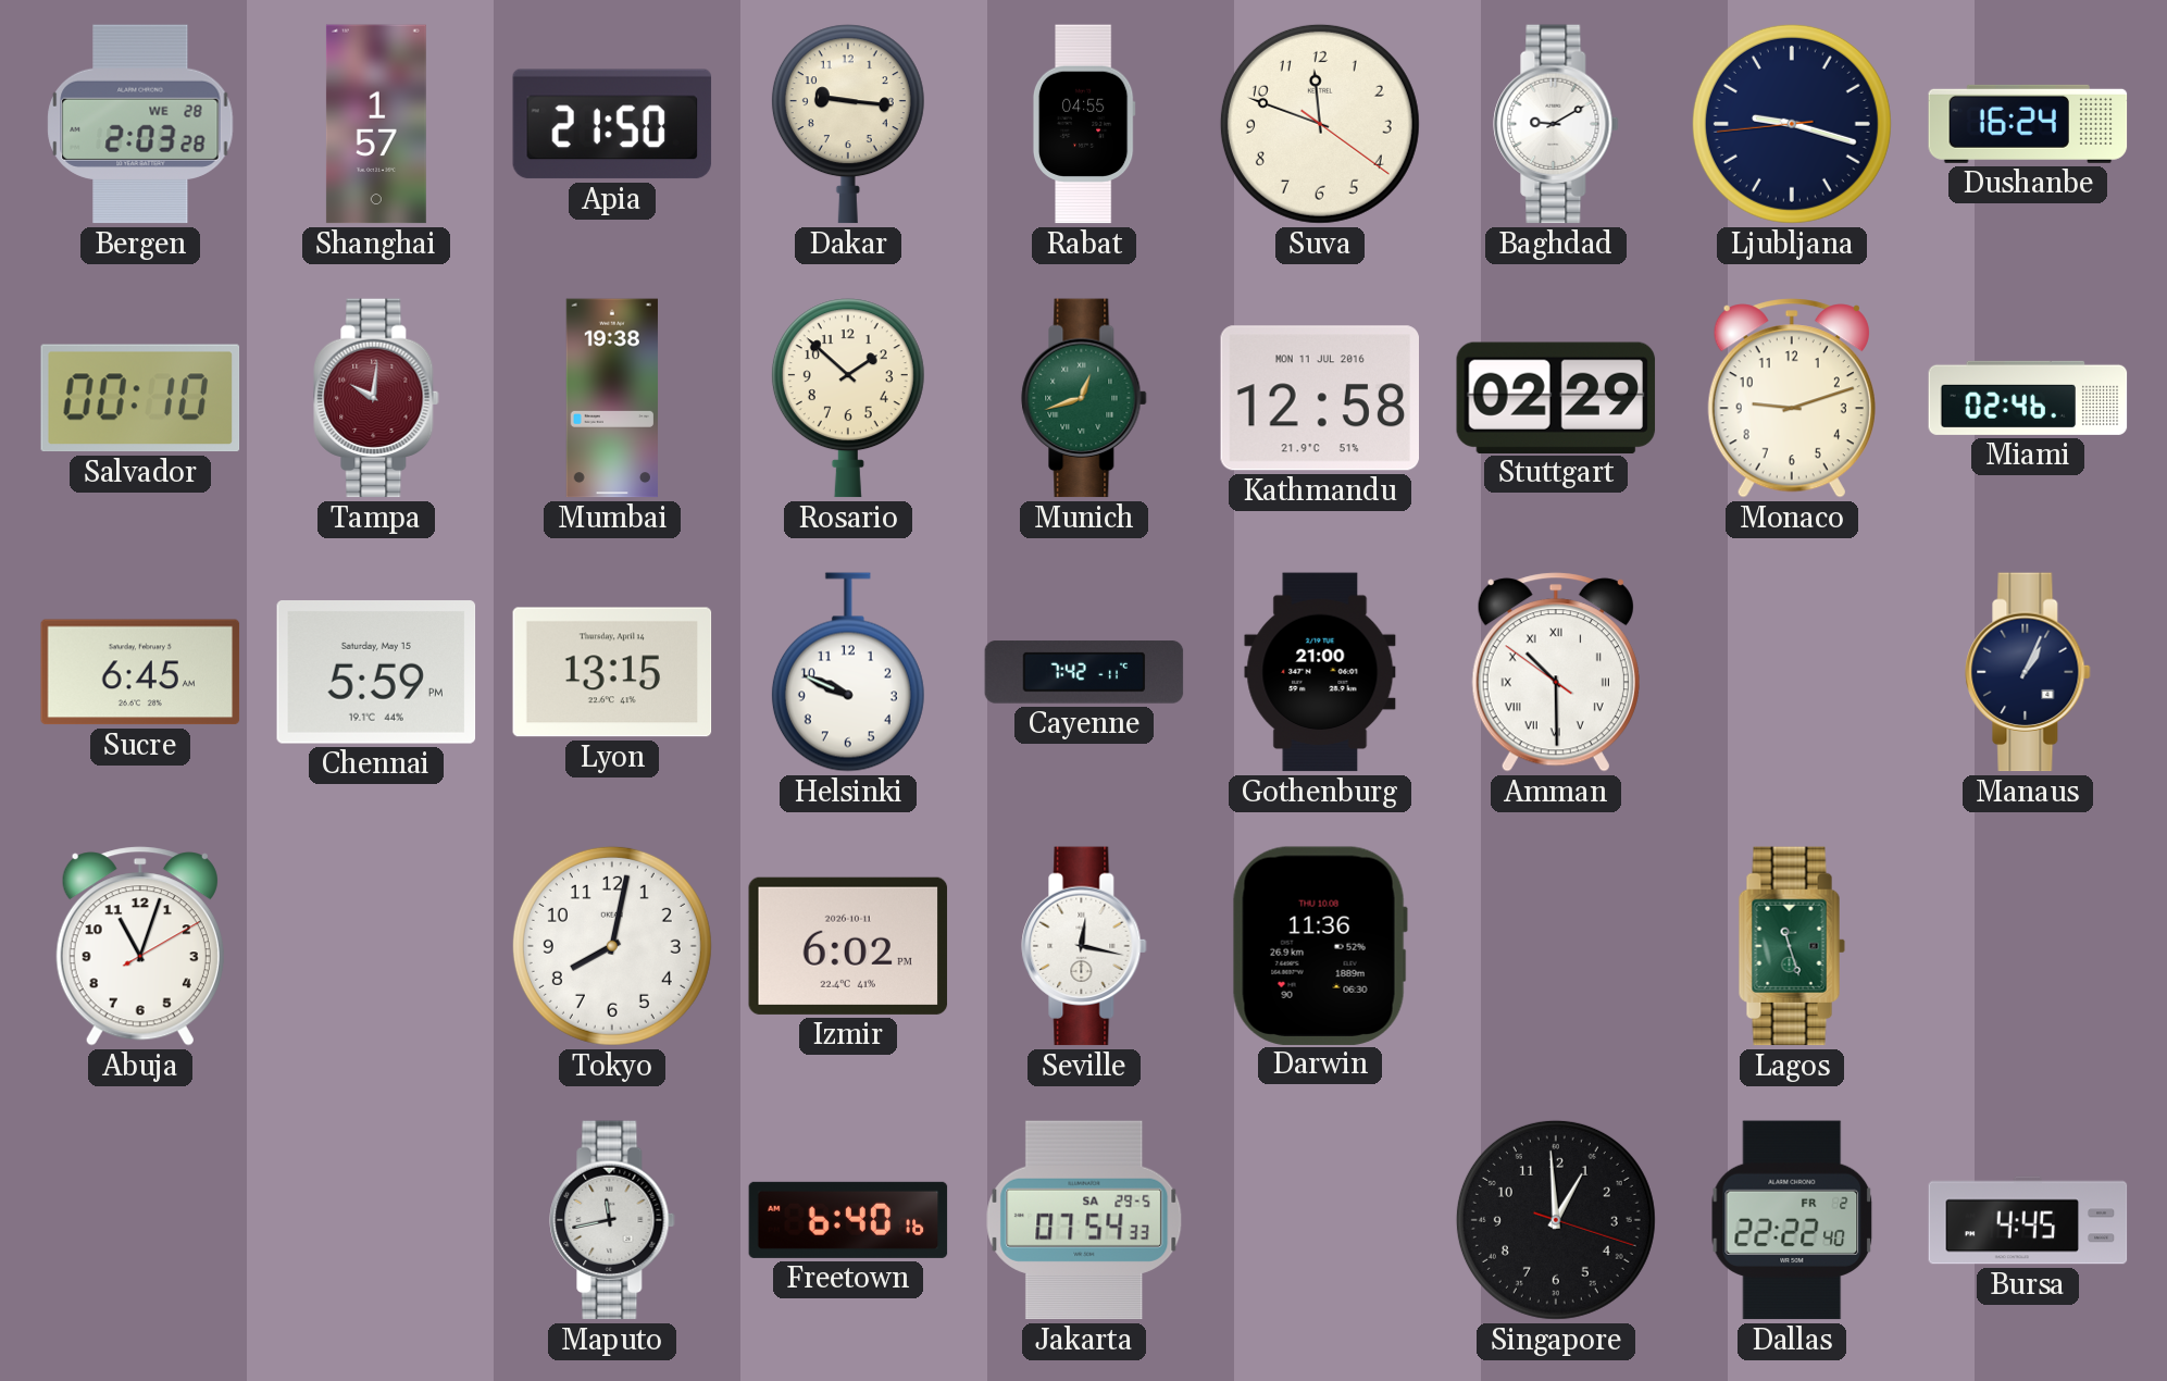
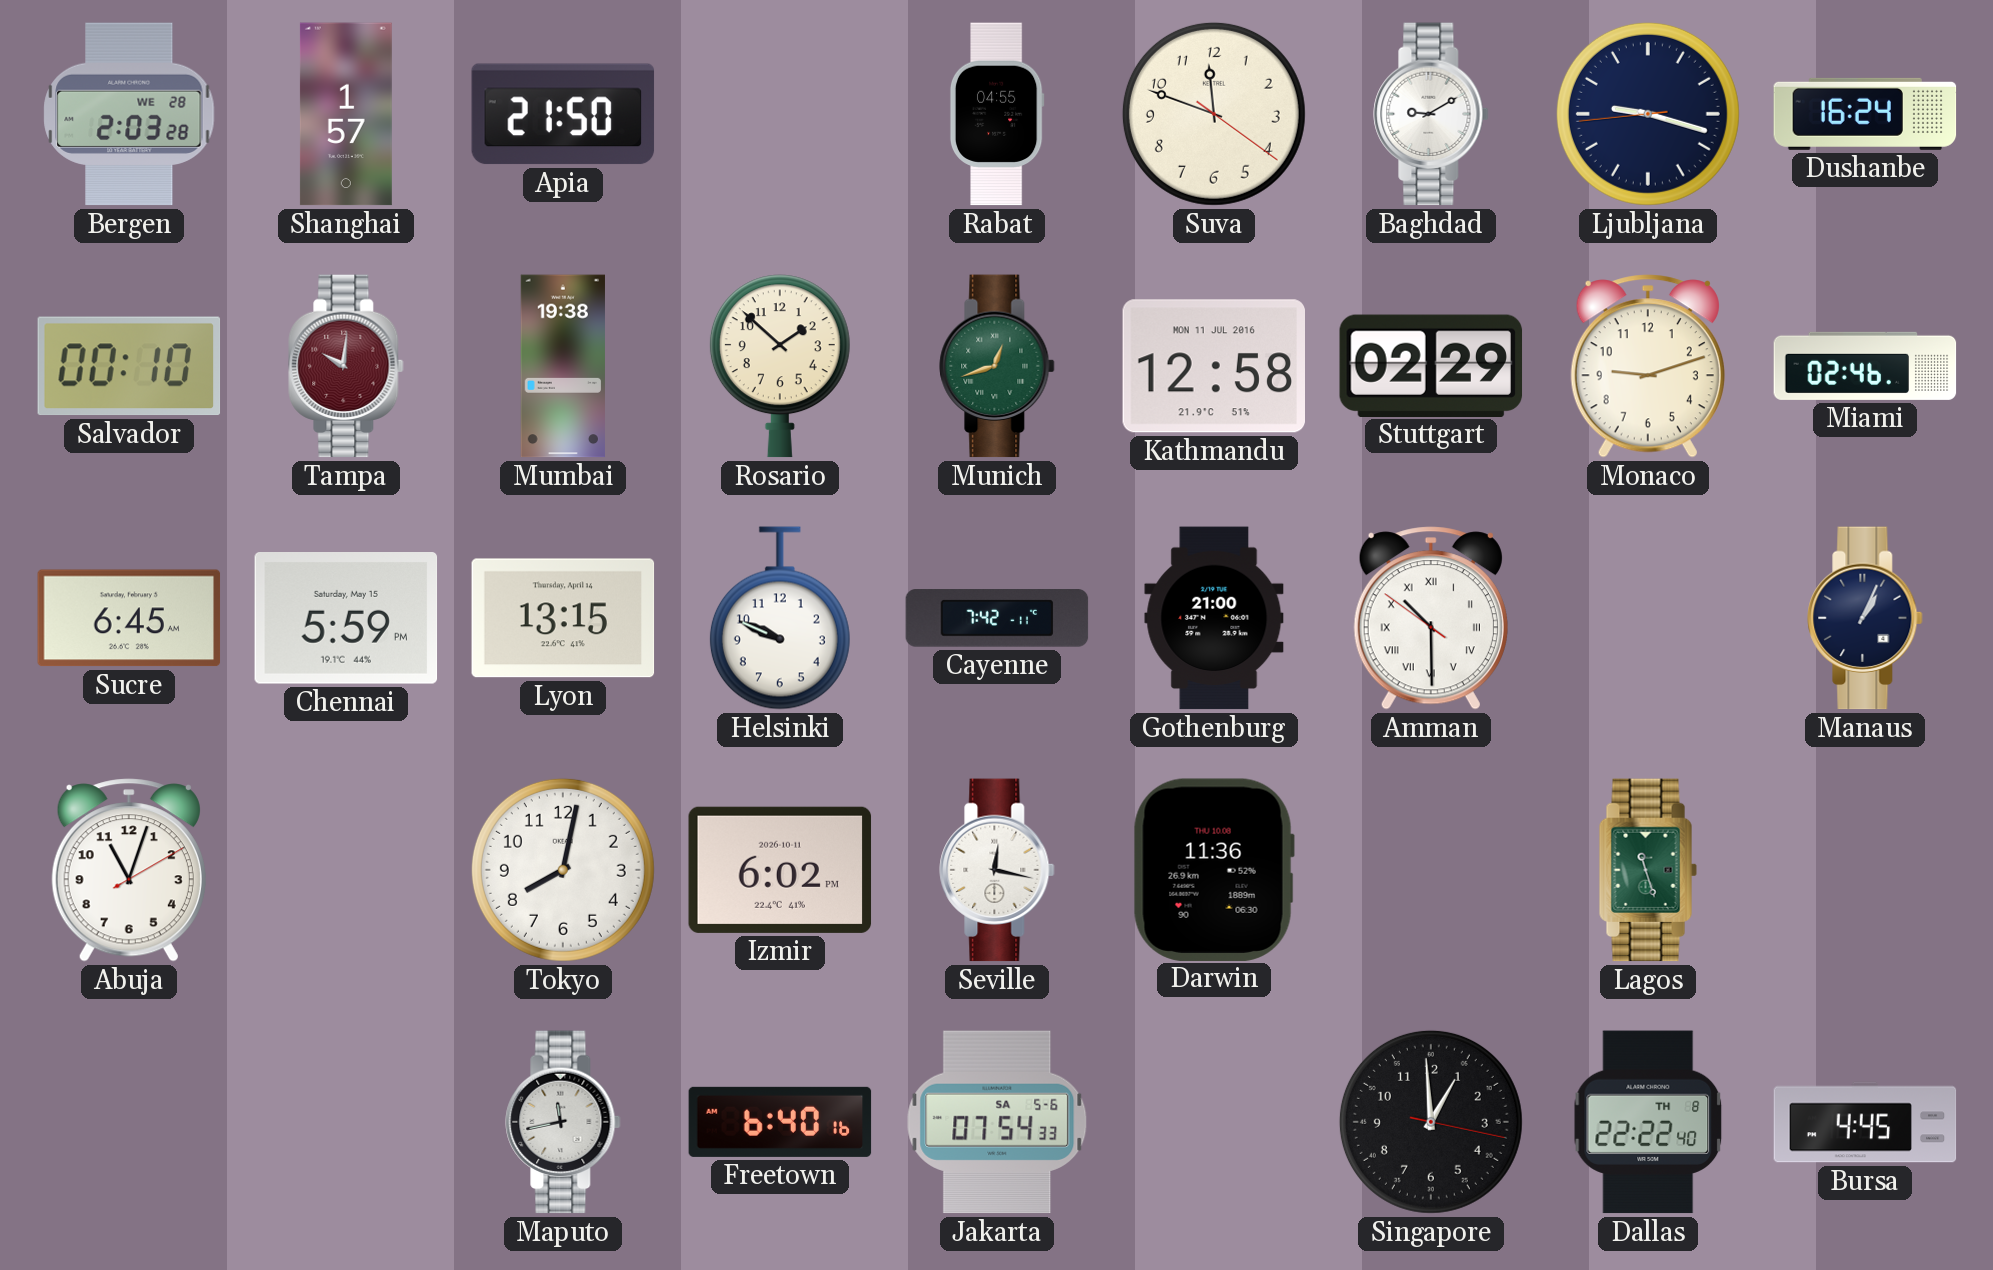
Dakar: 9:16 -> none (848, 124)
Jakarta date: SA 29-5 -> SA 5-6 (997, 1122)
Singapore: 12:59:18 -> 12:59:17 (1431, 1122)
Dallas date: FR 2 -> TH 8 (1648, 1122)
